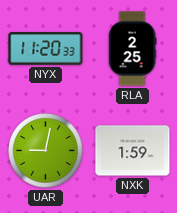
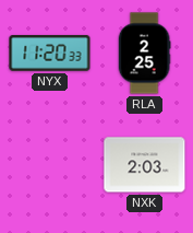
UAR: 9:02 -> none (46, 151)
NXK: 1:59 -> 2:03 (145, 165)
